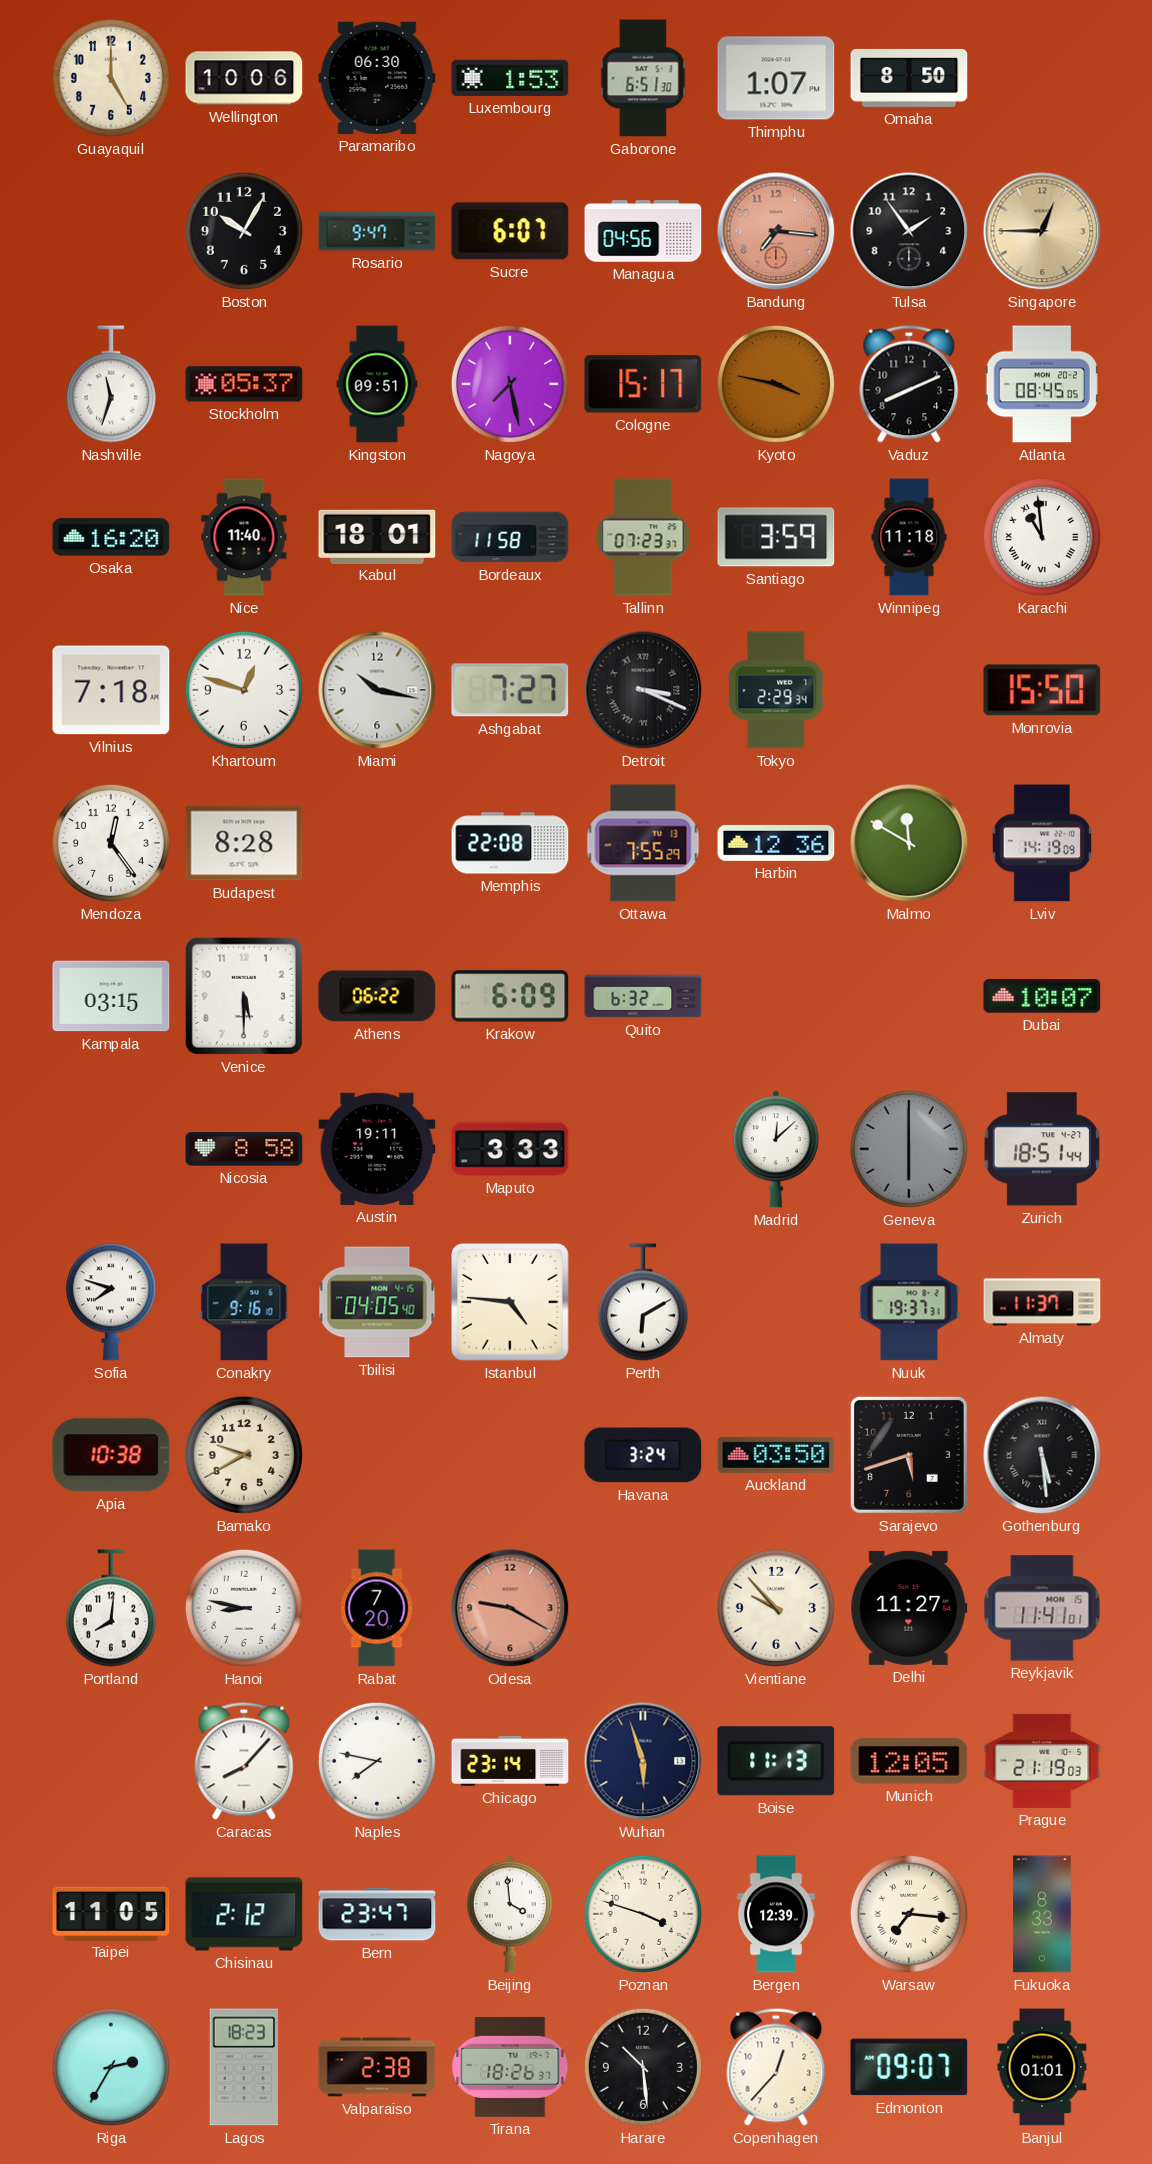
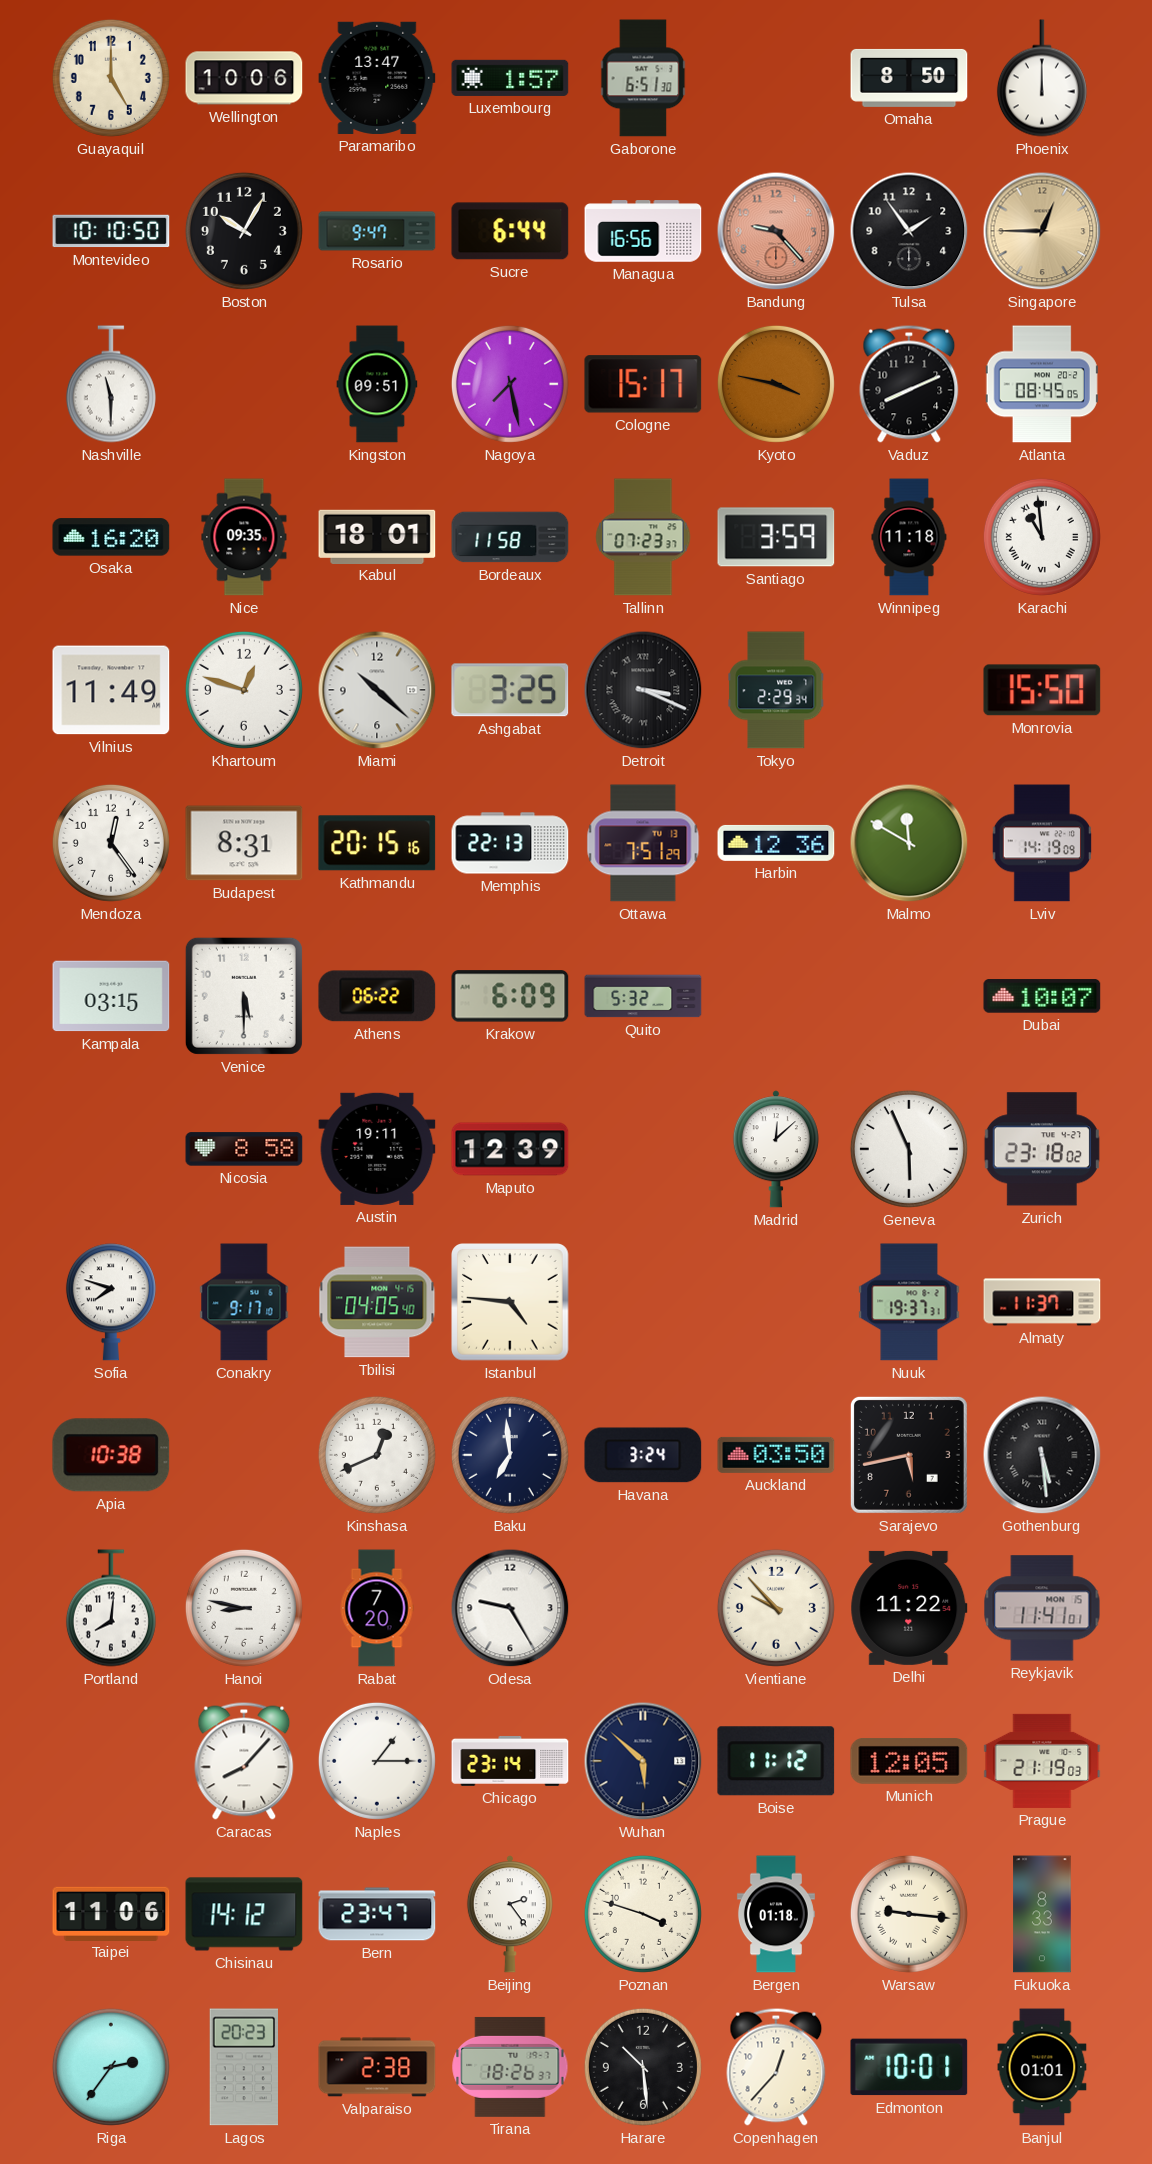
Paramaribo: 06:30 -> 13:47 (377, 78)
Luxembourg: 1:53 -> 1:57 (510, 78)
Thimphu: 1:07 -> none (776, 78)
Phoenix: none -> 12:00 (1042, 78)
Montevideo: none -> 10:10 (111, 231)
Sucre: 6:07 -> 6:44 (510, 231)
Managua: 04:56 -> 16:56 (643, 231)
Bandung: 7:16 -> 9:23 (776, 231)
Nashville: 11:33 -> 11:30 (111, 384)
Stockholm: 05:37 -> none (244, 384)
Nice: 11:40 -> 09:35 (244, 537)
Vilnius: 7:18 -> 11:49 (111, 690)
Miami: 10:17 -> 10:22 (377, 690)
Ashgabat: 7:27 -> 3:25 (510, 690)
Budapest: 8:28 -> 8:31 (244, 843)
Kathmandu: none -> 20:15 (377, 843)
Memphis: 22:08 -> 22:13 (510, 843)
Ottawa: 7:55 -> 7:51 (643, 843)
Quito: 6:32 -> 5:32 (643, 996)
Maputo: 3:33 -> 12:39 (510, 1149)
Geneva: 6:00 -> 5:56 (909, 1149)
Geneva dial: grey -> white (909, 1149)
Zurich: 18:51 -> 23:18 (1042, 1149)
Conakry: 9:16 -> 9:17 (244, 1302)
Perth: 6:10 -> none (643, 1302)
Bamako: 9:40 -> none (244, 1455)
Kinshasa: none -> 12:41 (377, 1455)
Baku: none -> 6:59 (510, 1455)
Sarajevo: 5:42 -> 5:43 (909, 1455)
Odesa: 9:20 -> 9:25 (510, 1608)
Odesa dial: salmon -> white (510, 1608)
Delhi: 11:27 -> 11:22 (909, 1608)
Naples: 7:47 -> 1:15 (377, 1761)
Wuhan: 5:57 -> 5:52 (643, 1761)
Boise: 11:13 -> 11:12 (776, 1761)
Taipei: 11:05 -> 11:06 (111, 1913)
Chisinau: 2:12 -> 14:12 (244, 1914)
Beijing: 3:59 -> 2:24 (510, 1914)
Bergen: 12:39 -> 01:18 (776, 1914)
Warsaw: 7:16 -> 9:16 (909, 1914)
Riga: 2:35 -> 2:36 (111, 2067)
Lagos: 18:23 -> 20:23 (243, 2067)
Edmonton: 09:07 -> 10:01 (909, 2067)
